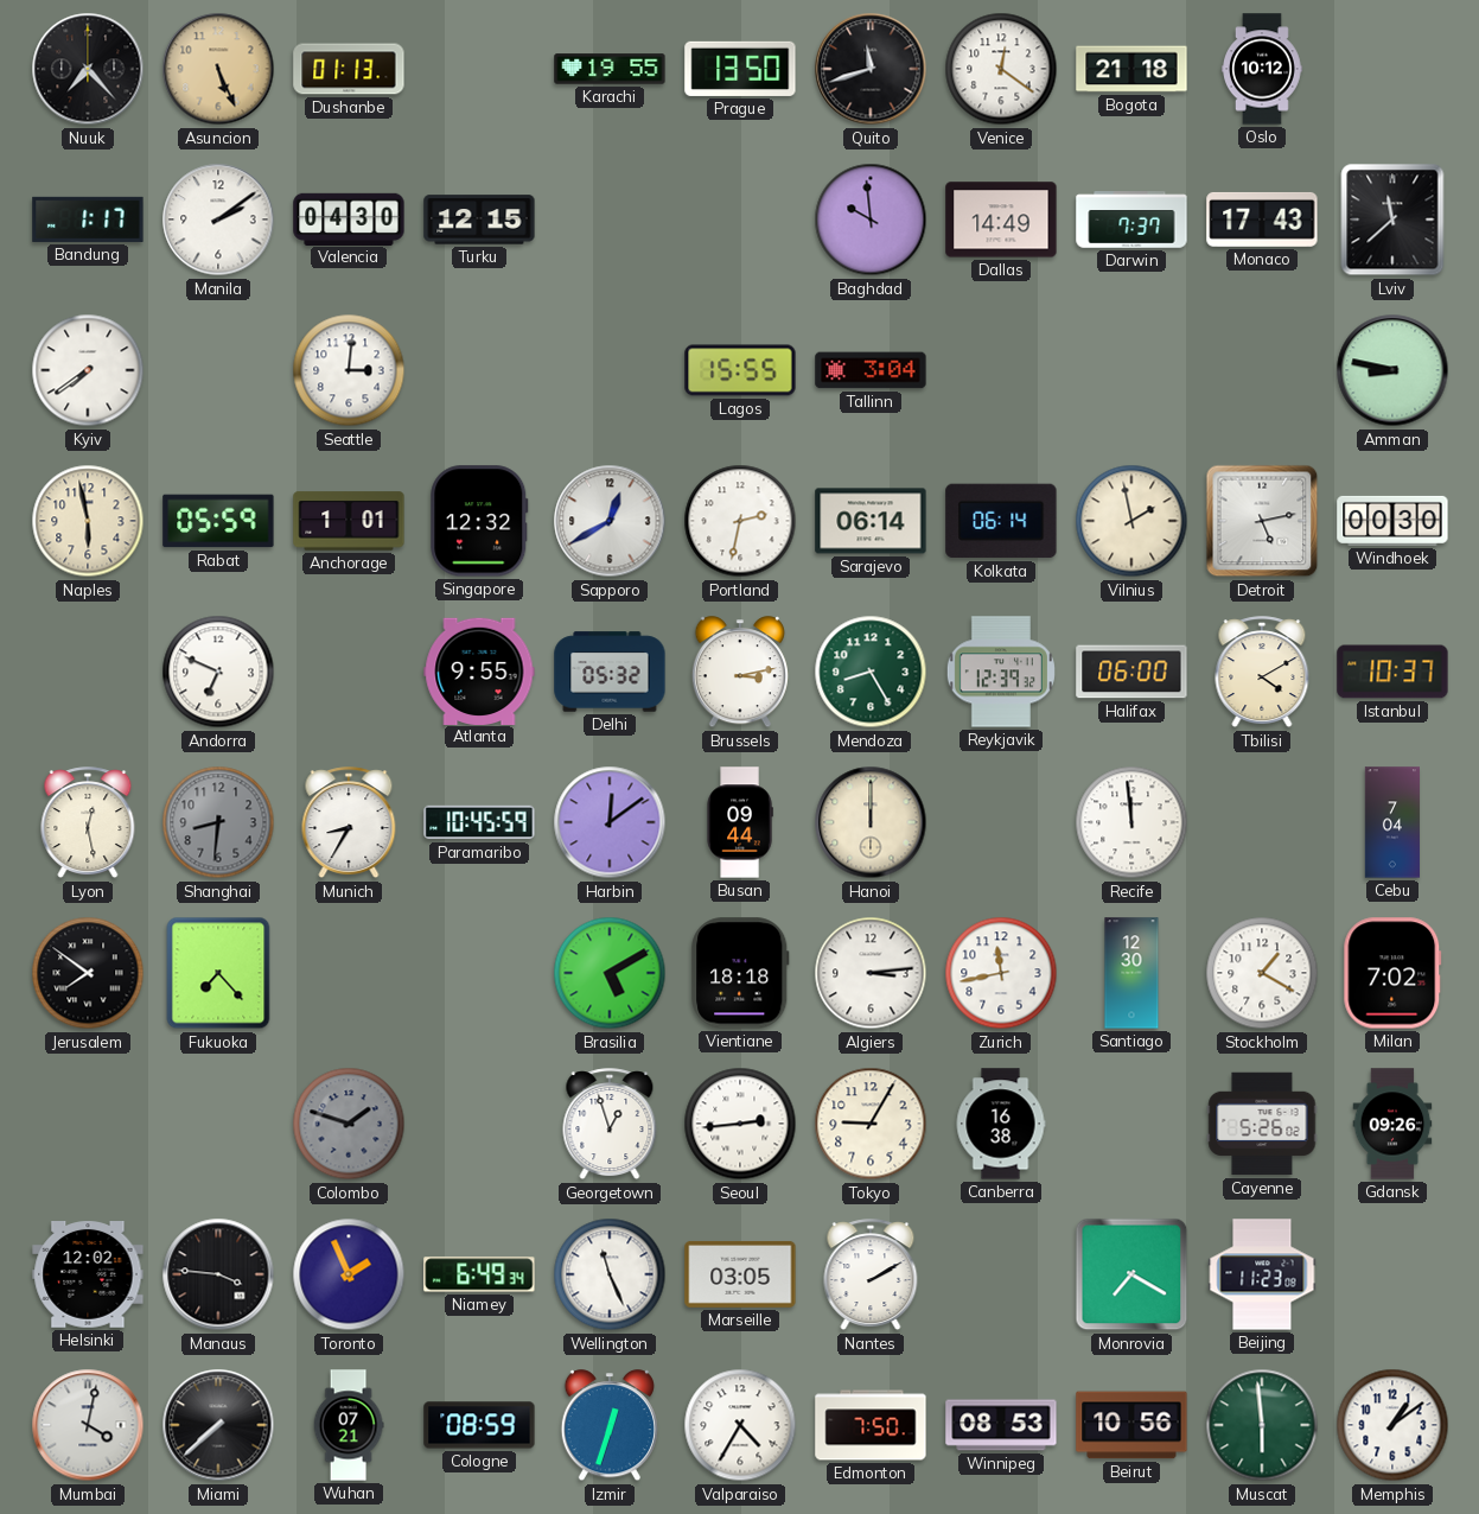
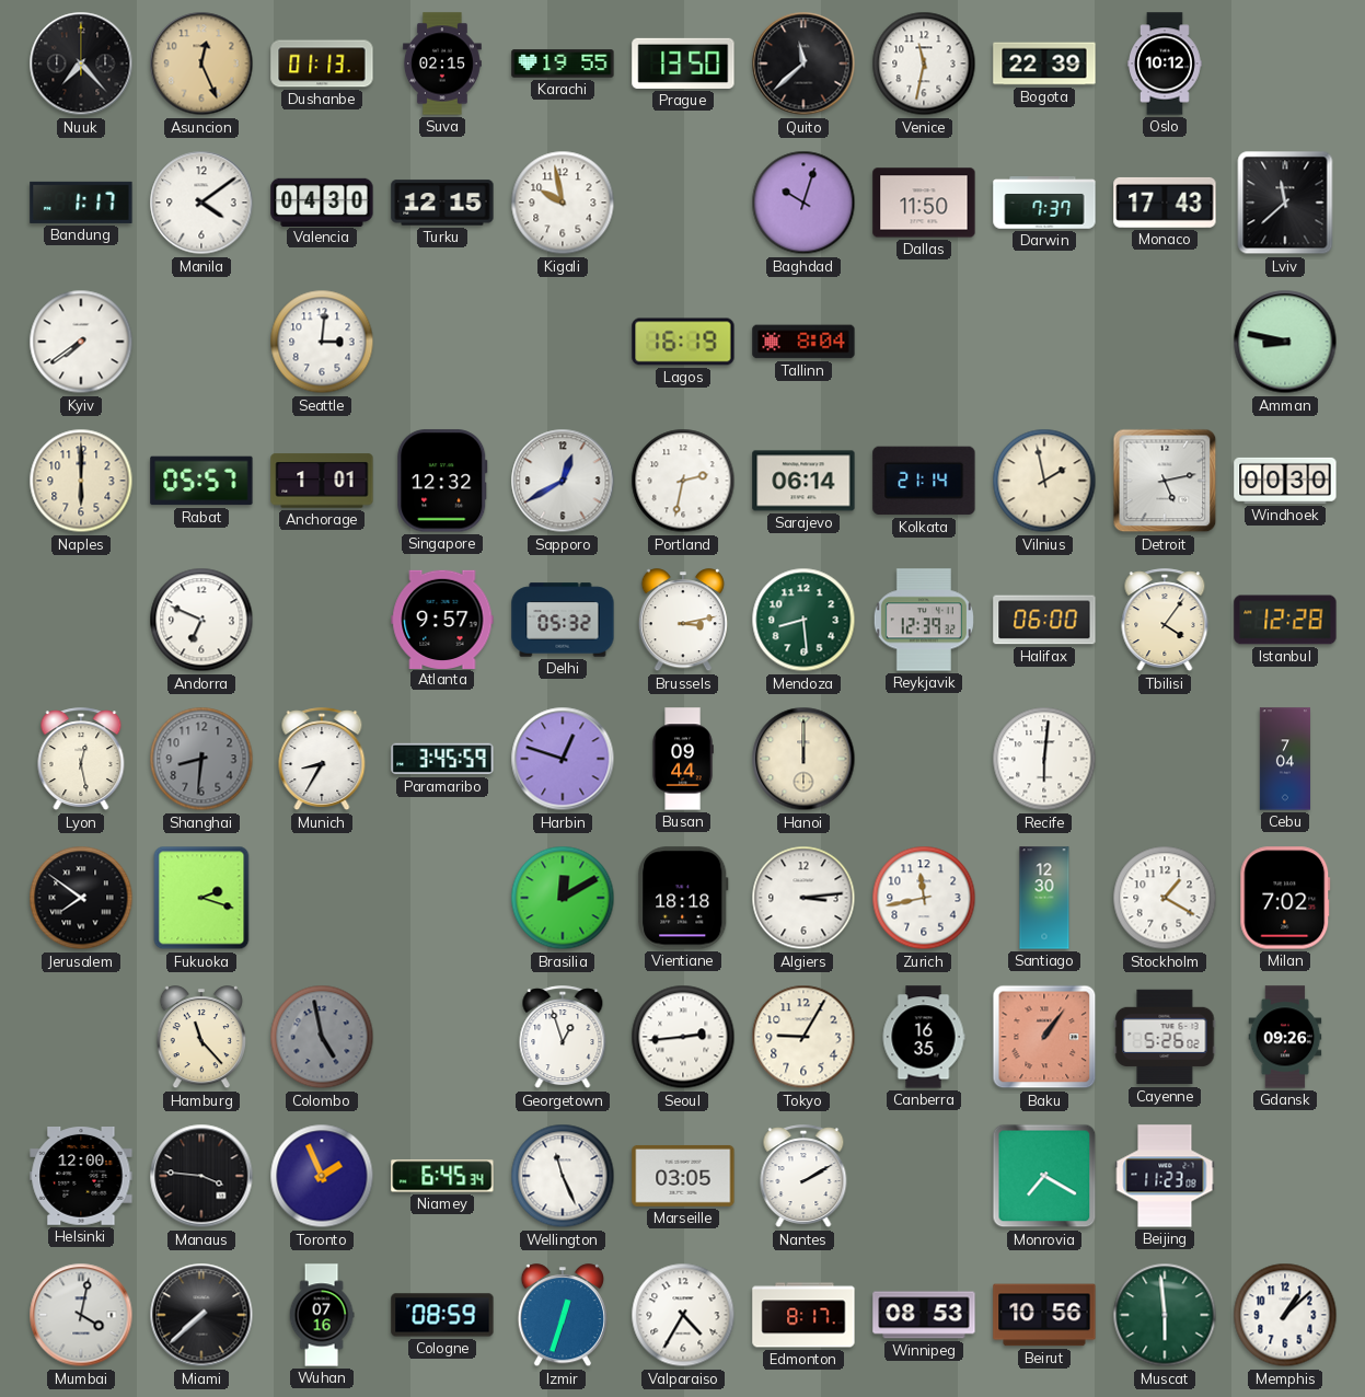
Asuncion: 5:26 -> 12:26 (201, 63)
Suva: none -> 02:15 (442, 63)
Quito: 11:42 -> 11:38 (803, 63)
Venice: 12:21 -> 11:32 (924, 63)
Bogota: 21:18 -> 22:39 (1044, 63)
Manila: 2:09 -> 4:09 (201, 203)
Kigali: none -> 9:58 (563, 203)
Baghdad: 9:59 -> 10:03 (803, 203)
Dallas: 14:49 -> 11:50 (924, 203)
Lagos: 15:55 -> 16:19 (683, 342)
Tallinn: 3:04 -> 8:04 (803, 342)
Naples: 5:58 -> 6:00 (81, 481)
Rabat: 05:59 -> 05:57 (201, 481)
Kolkata: 06:14 -> 21:14 (924, 481)
Atlanta: 9:55 -> 9:57 (442, 619)
Mendoza: 8:25 -> 8:29 (803, 620)
Tbilisi: 4:10 -> 4:06 (1165, 621)
Istanbul: 10:37 -> 12:28 (1285, 620)
Paramaribo: 10:45 -> 3:45 (442, 759)
Harbin: 12:09 -> 12:48 (563, 759)
Recife: 11:59 -> 6:01 (1044, 759)
Fukuoka: 7:23 -> 2:18 (201, 898)
Brasilia: 5:10 -> 12:10 (563, 898)
Hamburg: none -> 11:23 (201, 1038)
Colombo: 1:48 -> 4:58 (322, 1037)
Canberra: 16:38 -> 16:35 (924, 1037)
Baku: none -> 1:06 (1044, 1037)
Helsinki: 12:02 -> 12:00 (81, 1177)
Niamey: 6:49 -> 6:45 (442, 1176)
Wuhan: 07:21 -> 07:16 (322, 1315)
Edmonton: 7:50 -> 8:17 (803, 1315)
Memphis: 1:09 -> 1:08 (1285, 1315)
